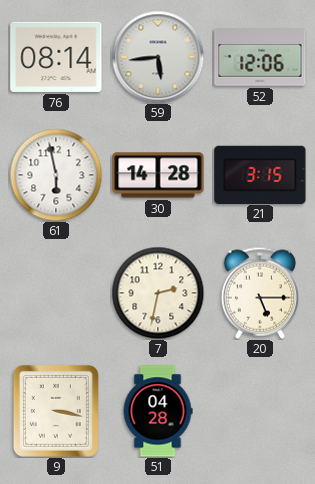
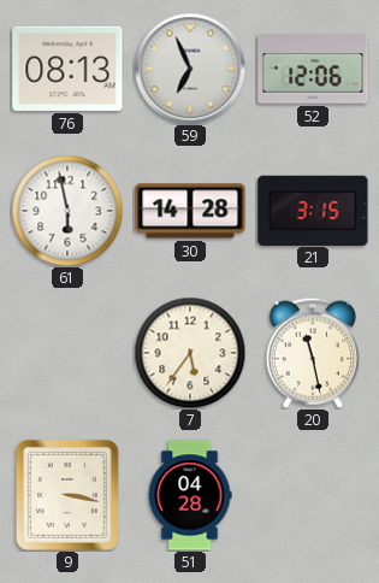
76: 08:14 -> 08:13 (67, 69)
59: 5:44 -> 6:56 (190, 69)
7: 2:32 -> 5:36 (190, 353)
20: 5:15 -> 11:28 (312, 353)
